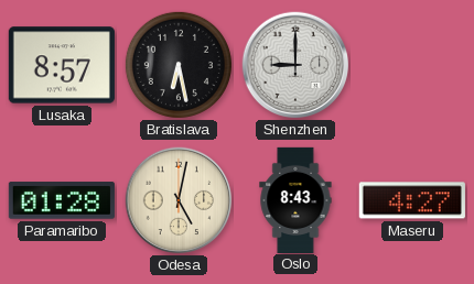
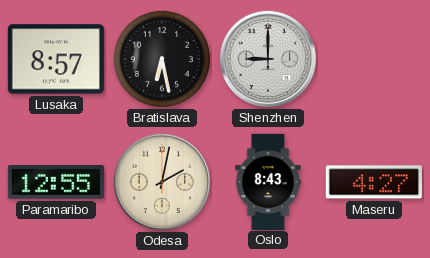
Paramaribo: 01:28 -> 12:55 (56, 182)
Odesa: 5:02 -> 2:02 (162, 182)
